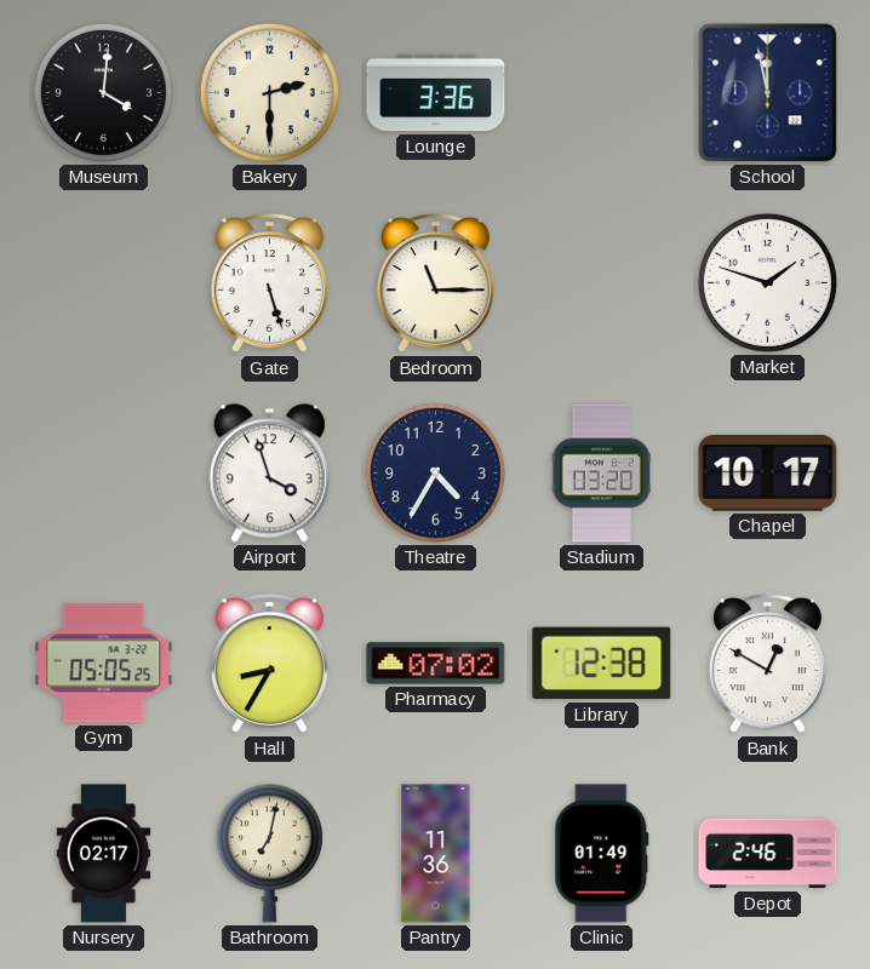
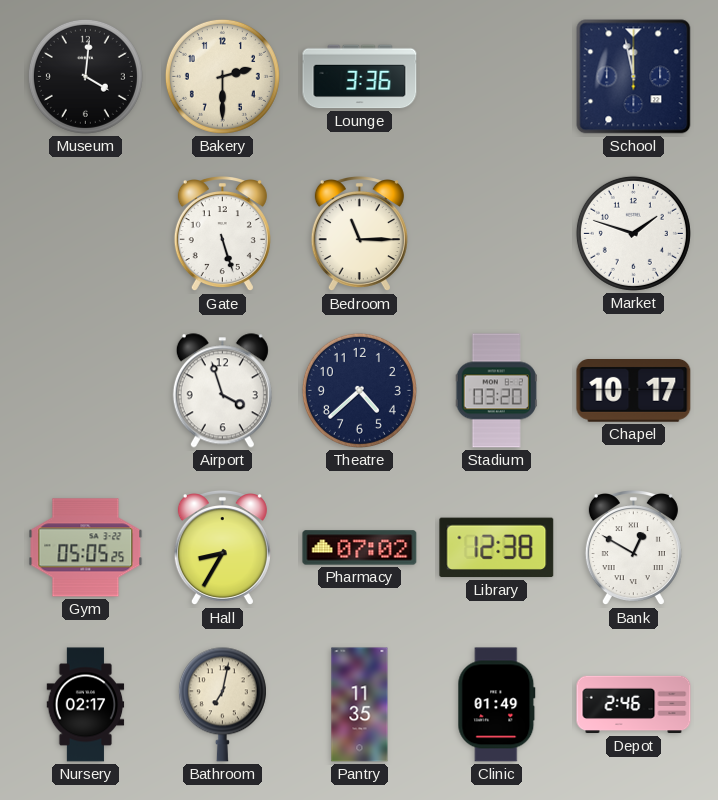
Theatre: 4:35 -> 4:38 (359, 390)
Pantry: 11:36 -> 11:35 (360, 705)
